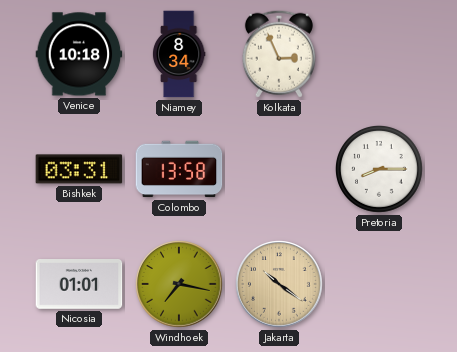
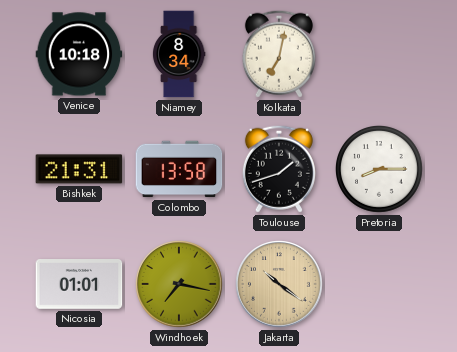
Kolkata: 2:56 -> 7:02 (279, 54)
Bishkek: 03:31 -> 21:31 (79, 169)
Toulouse: none -> 1:42 (279, 169)
